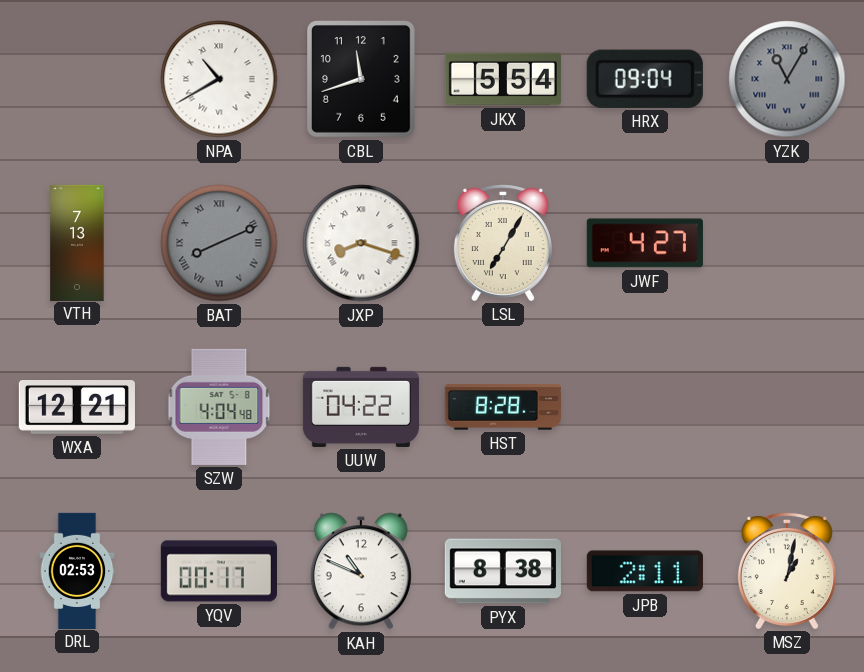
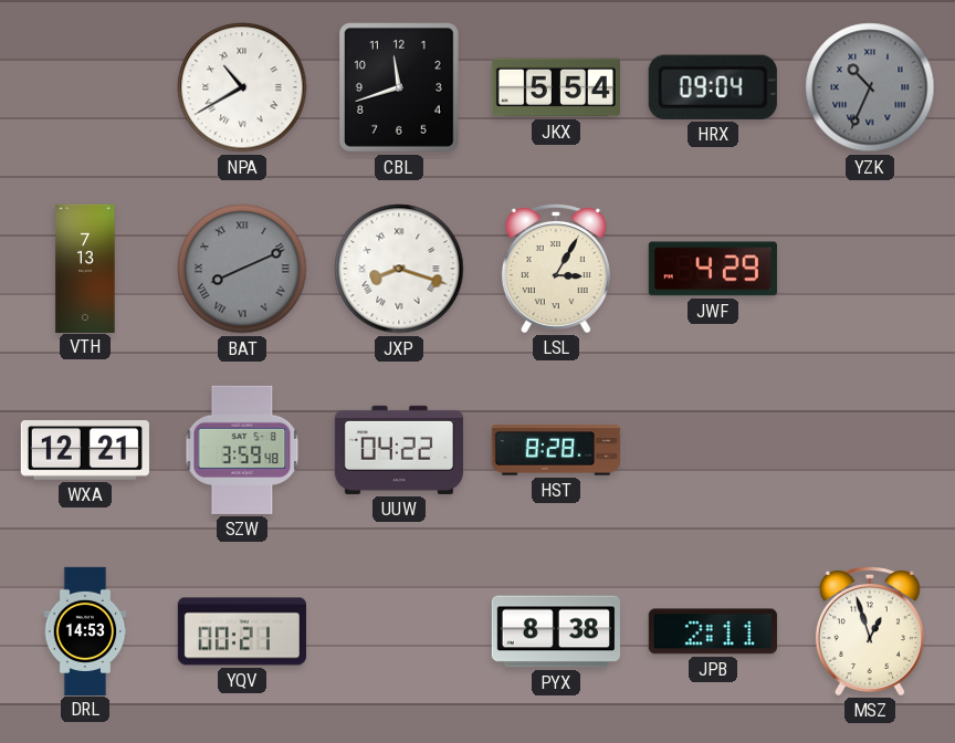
YZK: 11:05 -> 10:34 (870, 87)
LSL: 7:05 -> 3:05 (556, 269)
JWF: 4:27 -> 4:29 (713, 269)
SZW: 4:04 -> 3:59 (242, 450)
DRL: 02:53 -> 14:53 (85, 630)
YQV: 00:17 -> 00:21 (242, 631)
KAH: 10:49 -> none (361, 571)
MSZ: 1:02 -> 12:57 (870, 631)
